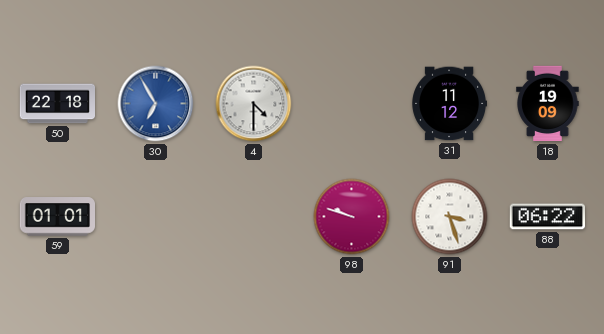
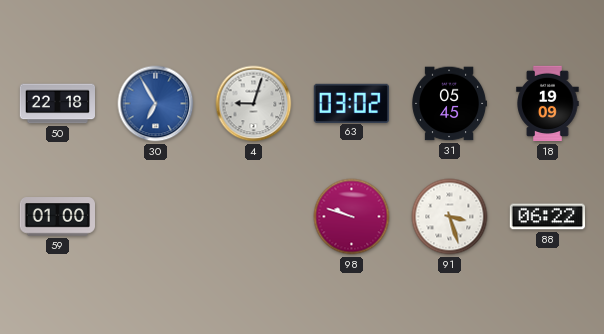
4: 4:30 -> 9:03 (254, 104)
63: none -> 03:02 (351, 103)
31: 11:12 -> 05:45 (449, 104)
59: 01:01 -> 01:00 (58, 217)
